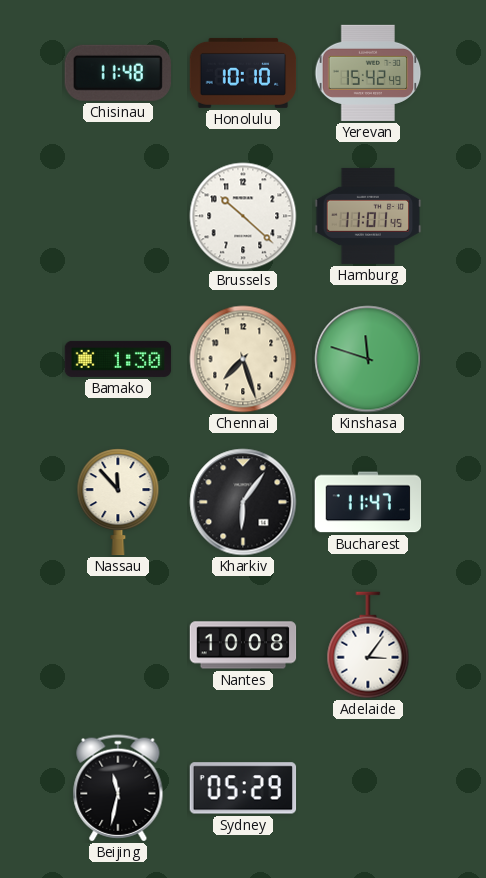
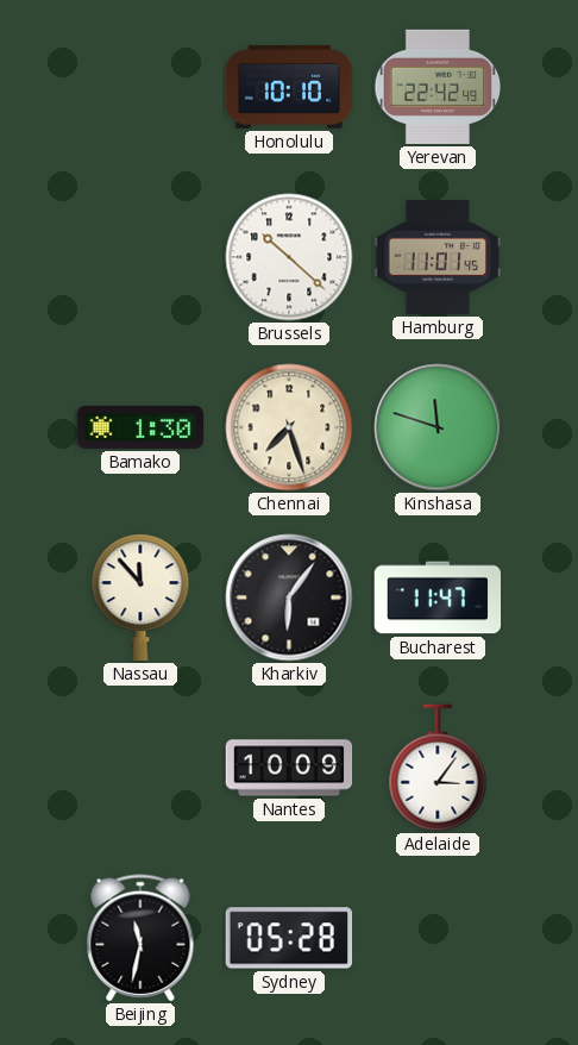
Chisinau: 11:48 -> none (118, 73)
Yerevan: 15:42 -> 22:42 (438, 87)
Nantes: 10:08 -> 10:09 (289, 768)
Sydney: 05:29 -> 05:28 (289, 938)
